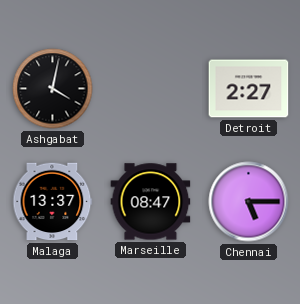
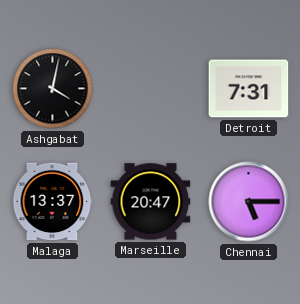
Detroit: 2:27 -> 7:31 (249, 89)
Marseille: 08:47 -> 20:47 (151, 202)
